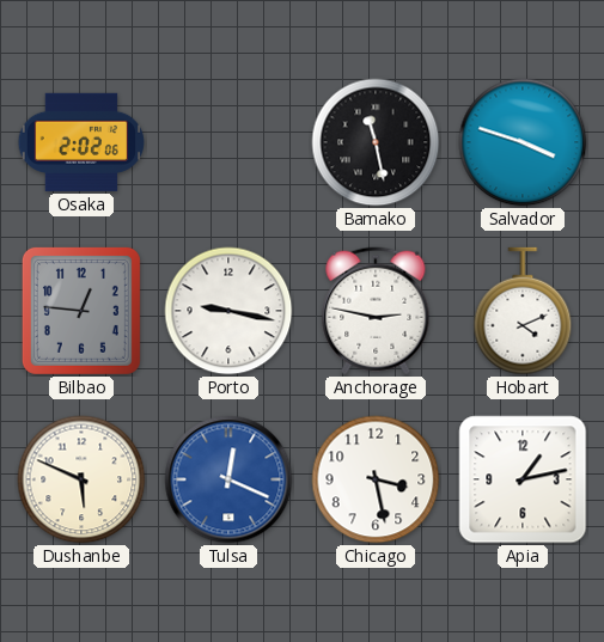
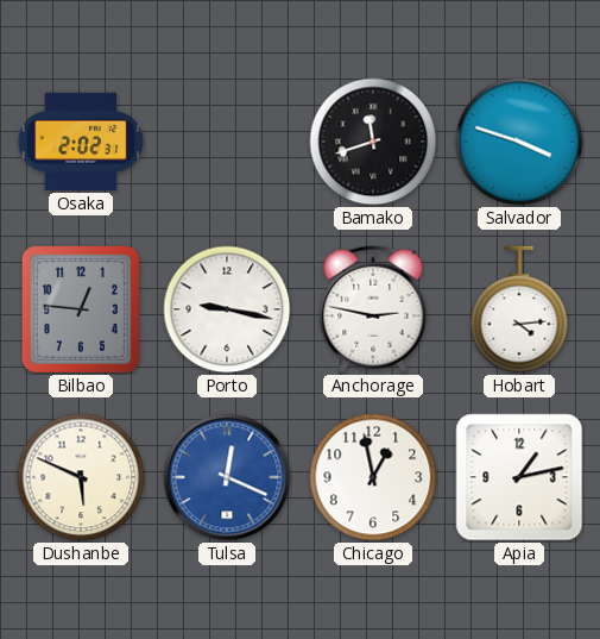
Osaka: 2:02:06 -> 2:02:31 (81, 142)
Bamako: 11:28 -> 11:42 (373, 142)
Hobart: 4:11 -> 4:14 (519, 309)
Chicago: 3:28 -> 12:58 (373, 477)
